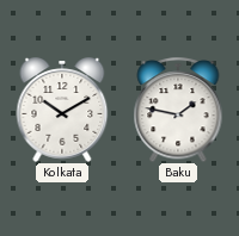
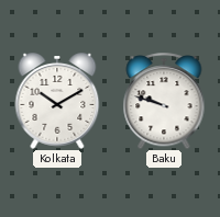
Baku: 1:47 -> 9:48 (164, 101)
